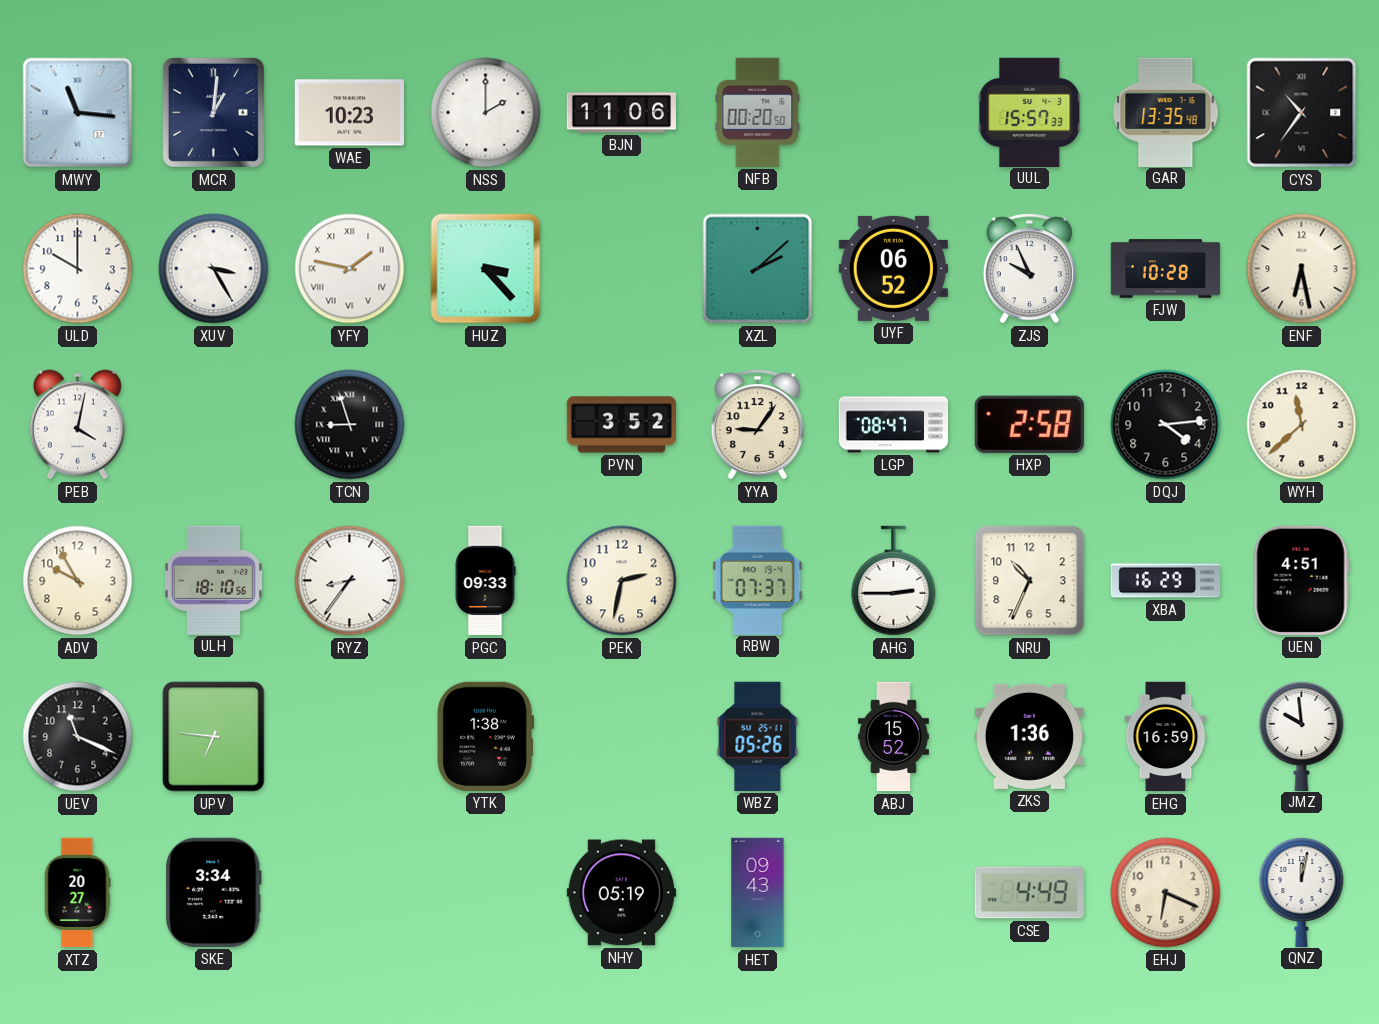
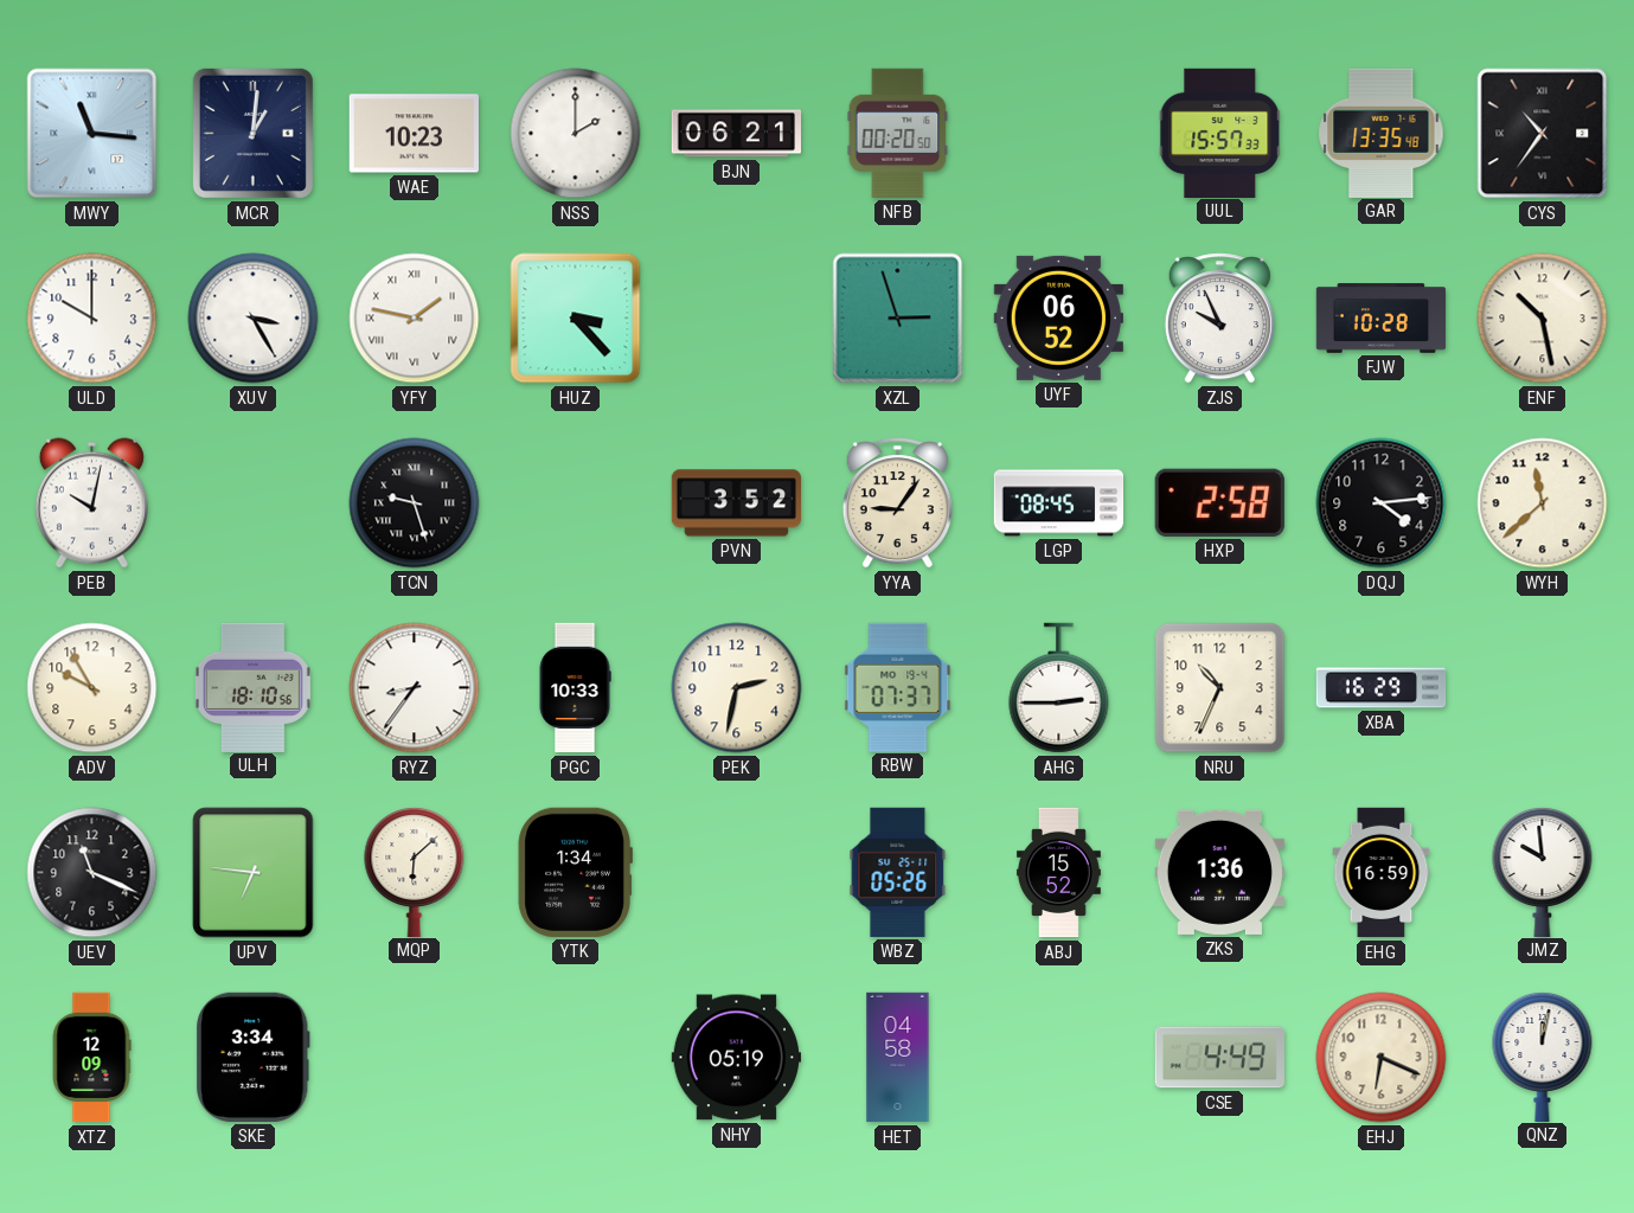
BJN: 11:06 -> 06:21 (736, 134)
XZL: 2:08 -> 2:57 (898, 319)
ENF: 6:28 -> 10:28 (1543, 319)
PEB: 4:02 -> 10:02 (91, 503)
TCN: 8:57 -> 9:27 (415, 503)
LGP: 08:47 -> 08:45 (1059, 503)
PGC: 09:33 -> 10:33 (575, 688)
UEN: 4:51 -> none (1301, 580)
MQP: none -> 6:08 (415, 871)
YTK: 1:38 -> 1:34 (575, 872)
XTZ: 20:27 -> 12:09 (91, 1058)
HET: 09:43 -> 04:58 (898, 1058)
